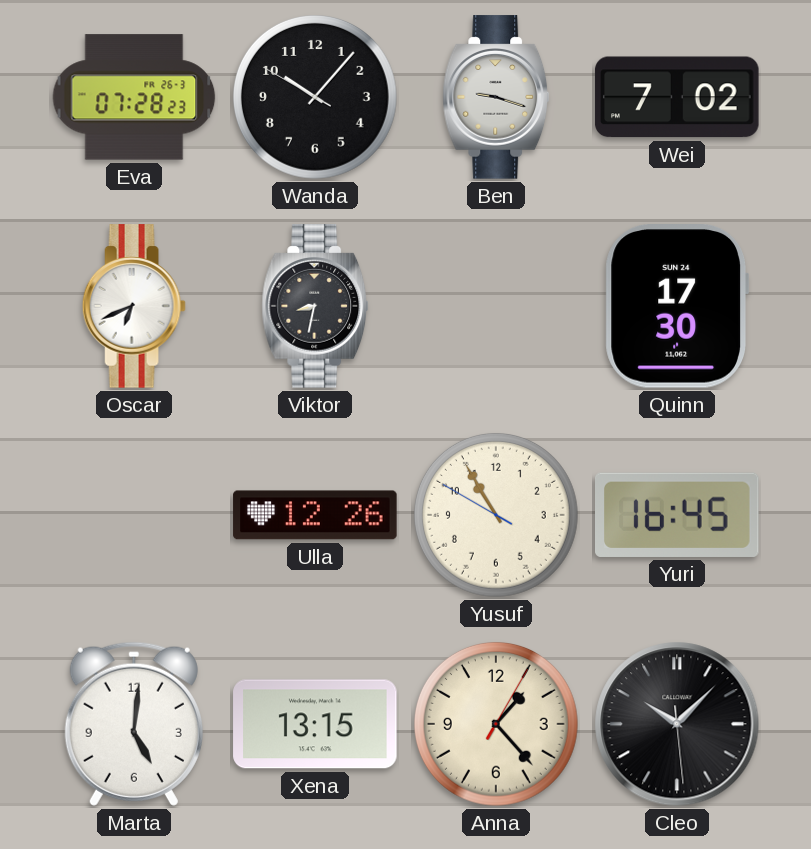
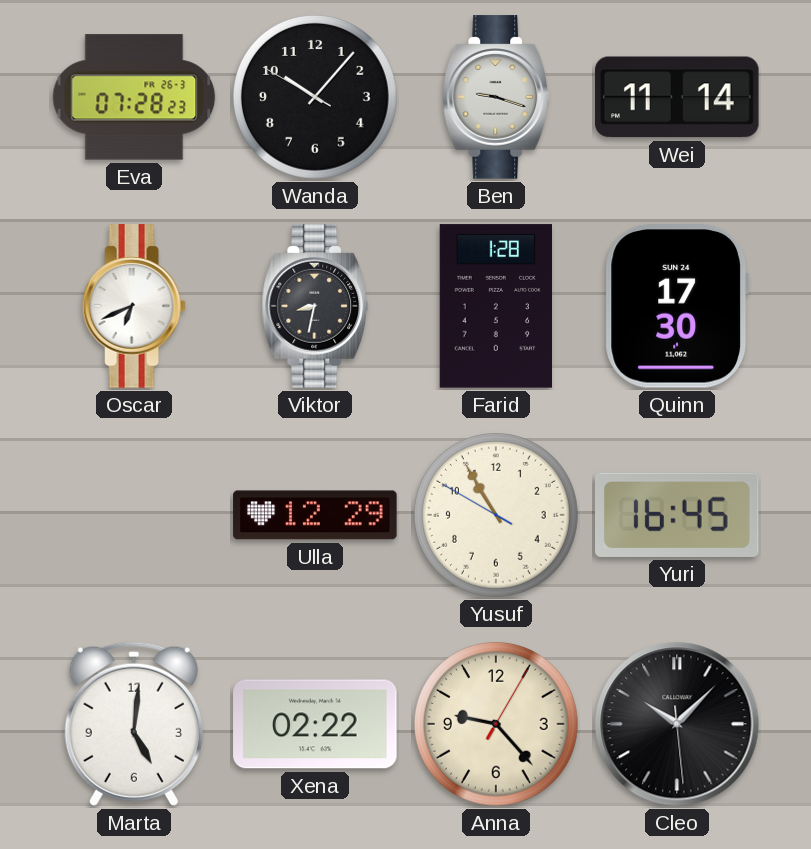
Wei: 7:02 -> 11:14 (677, 97)
Farid: none -> 1:28 (495, 306)
Ulla: 12:26 -> 12:29 (315, 515)
Xena: 13:15 -> 02:22 (315, 724)
Anna: 1:23 -> 9:23 (496, 724)
